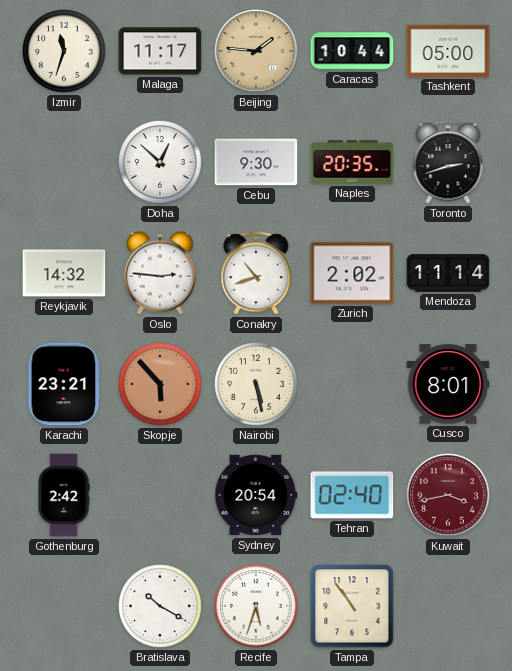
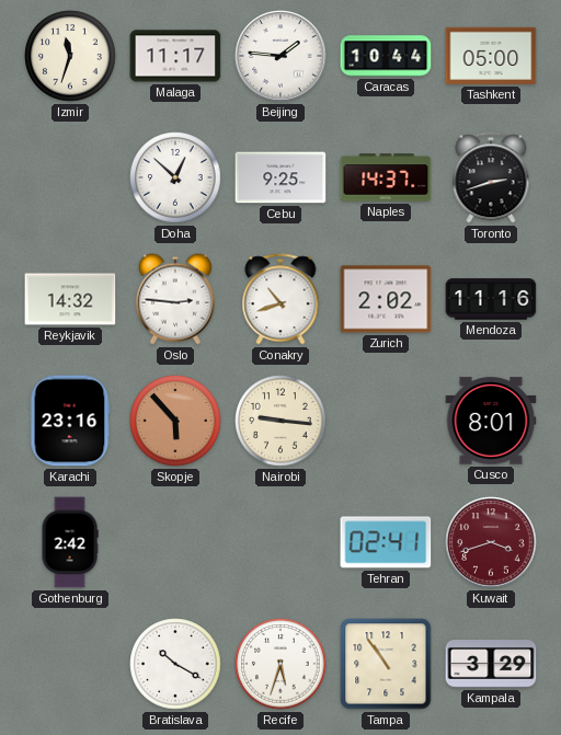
Beijing dial: champagne -> white (280, 56)
Cebu: 9:30 -> 9:25 (280, 177)
Naples: 20:35 -> 14:37 (386, 177)
Mendoza: 11:14 -> 11:16 (491, 299)
Karachi: 23:21 -> 23:16 (70, 421)
Nairobi: 5:28 -> 9:16 (280, 421)
Sydney: 20:54 -> none (256, 495)
Tehran: 02:40 -> 02:41 (386, 542)
Kuwait: 3:43 -> 3:42 (491, 542)
Kampala: none -> 3:29 (491, 664)
